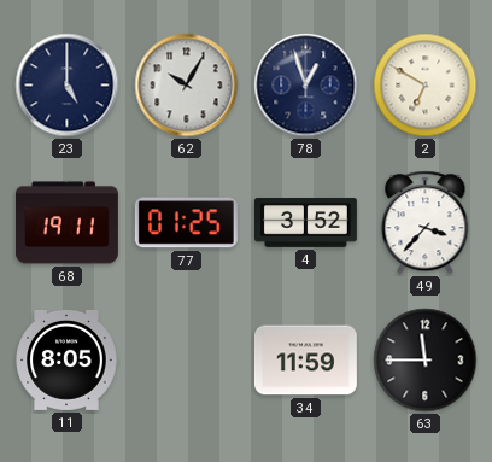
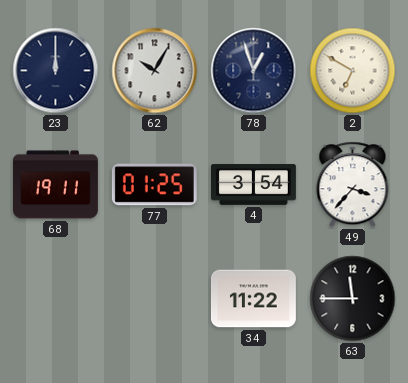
23: 5:00 -> 12:00 (56, 71)
4: 3:52 -> 3:54 (254, 185)
11: 8:05 -> none (66, 359)
34: 11:59 -> 11:22 (253, 299)
